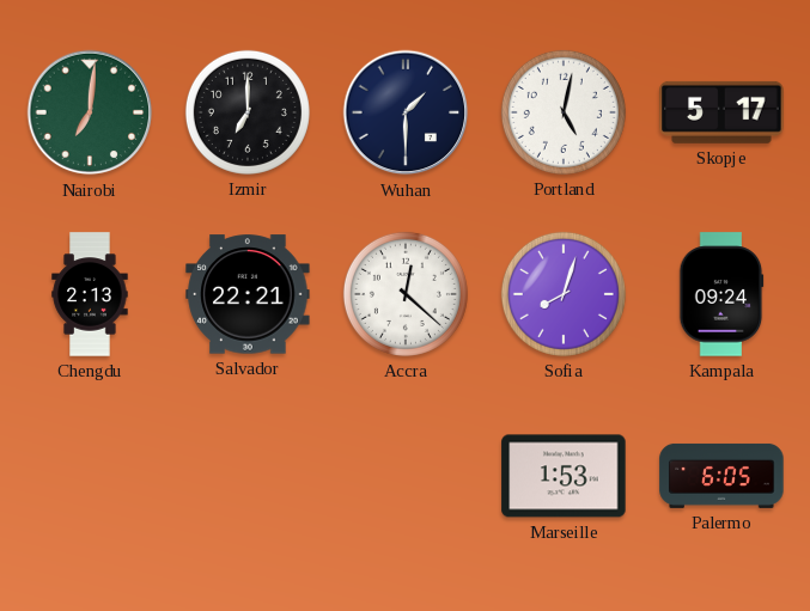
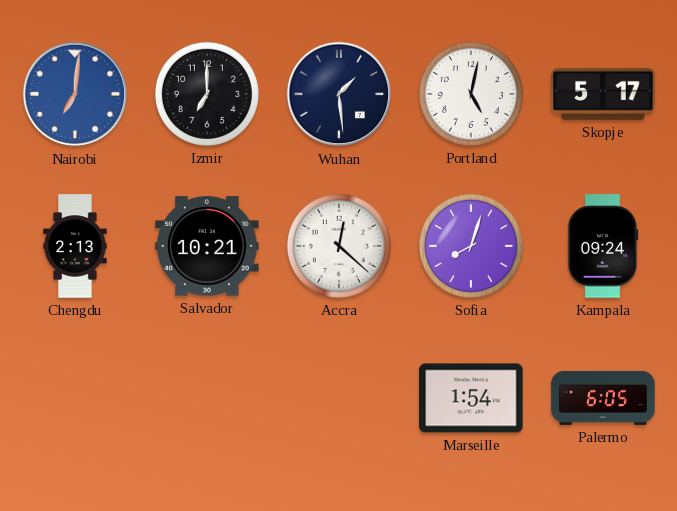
Nairobi dial: green -> blue (75, 94)
Wuhan: 1:30 -> 1:29 (339, 94)
Salvador: 22:21 -> 10:21 (207, 246)
Marseille: 1:53 -> 1:54 (471, 398)
